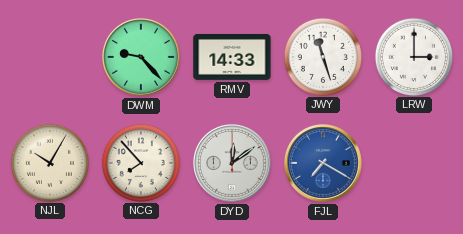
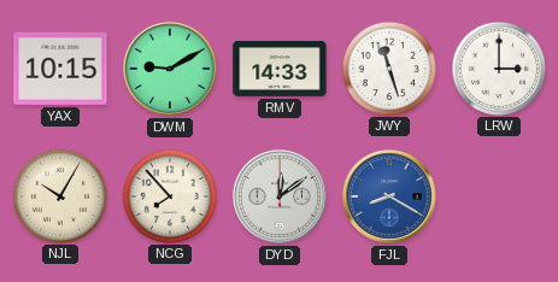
YAX: none -> 10:15 (60, 69)
DWM: 9:23 -> 9:10 (170, 69)
FJL: 7:20 -> 8:20 (389, 196)
